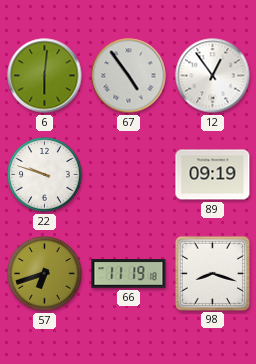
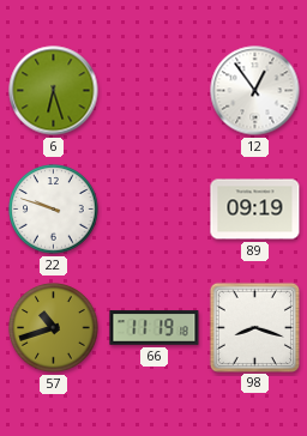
6: 6:01 -> 6:27 (54, 91)
67: 4:54 -> none (129, 76)
57: 6:42 -> 10:42 (54, 328)
